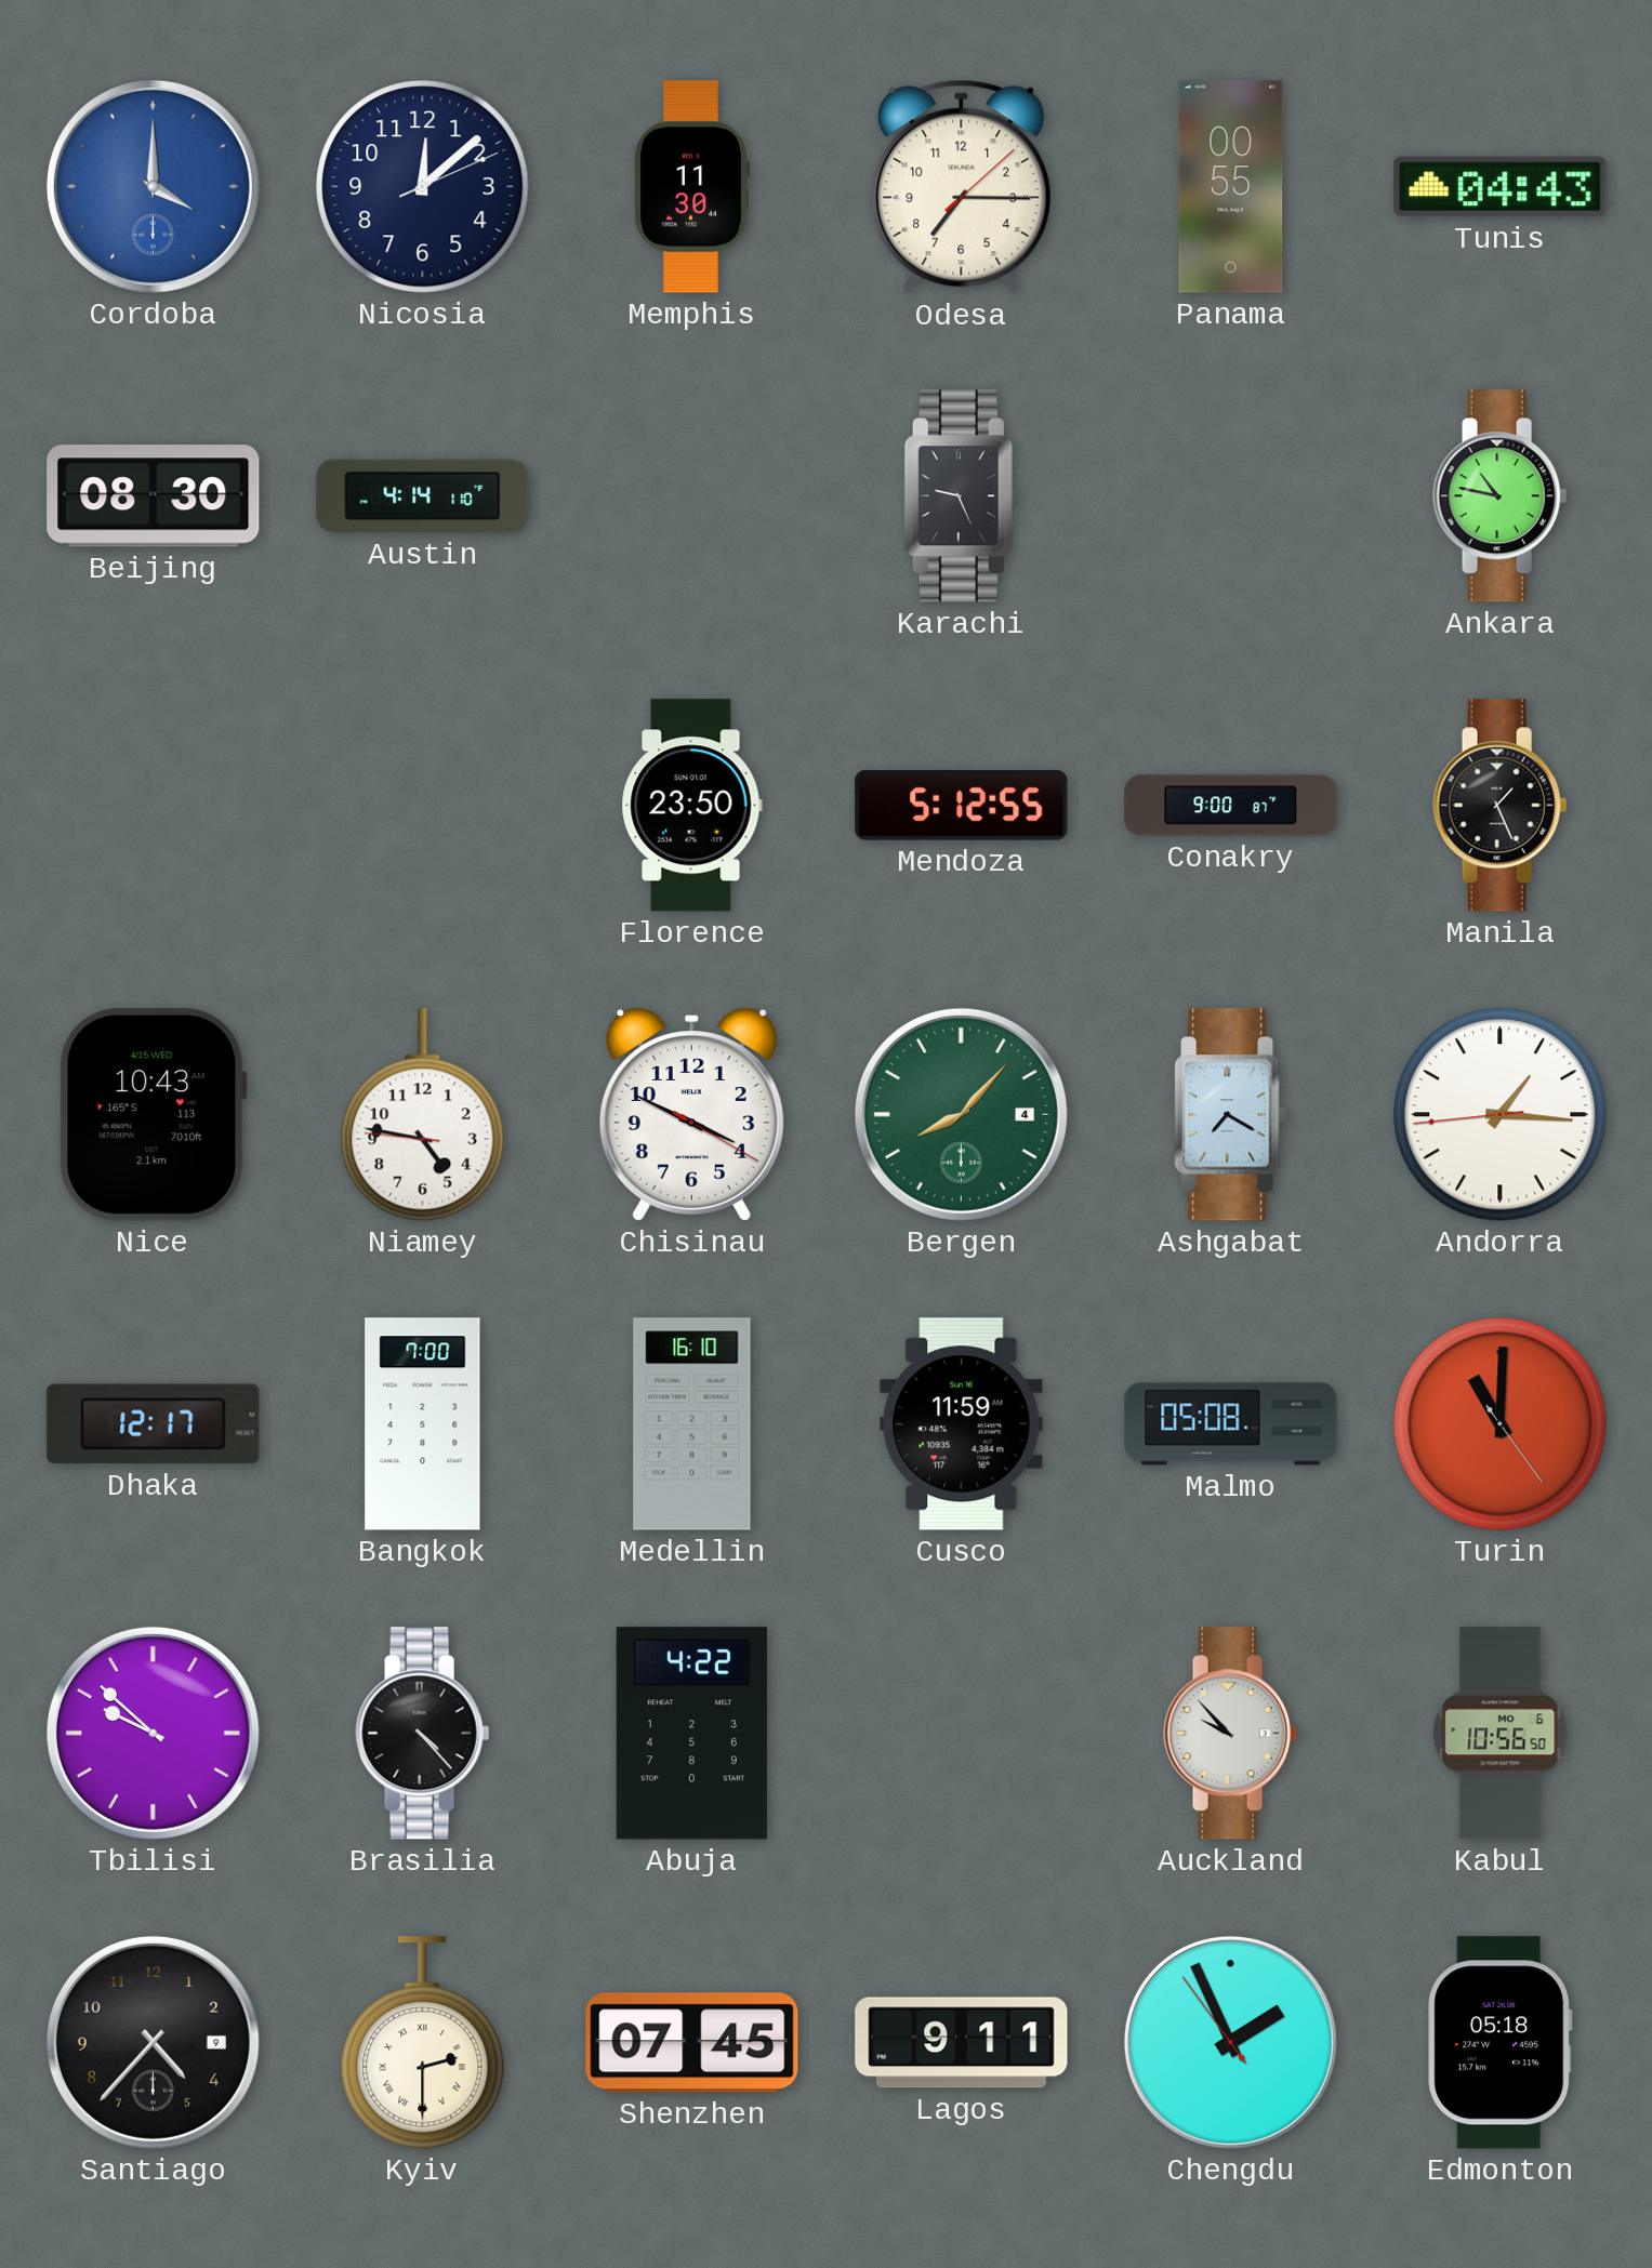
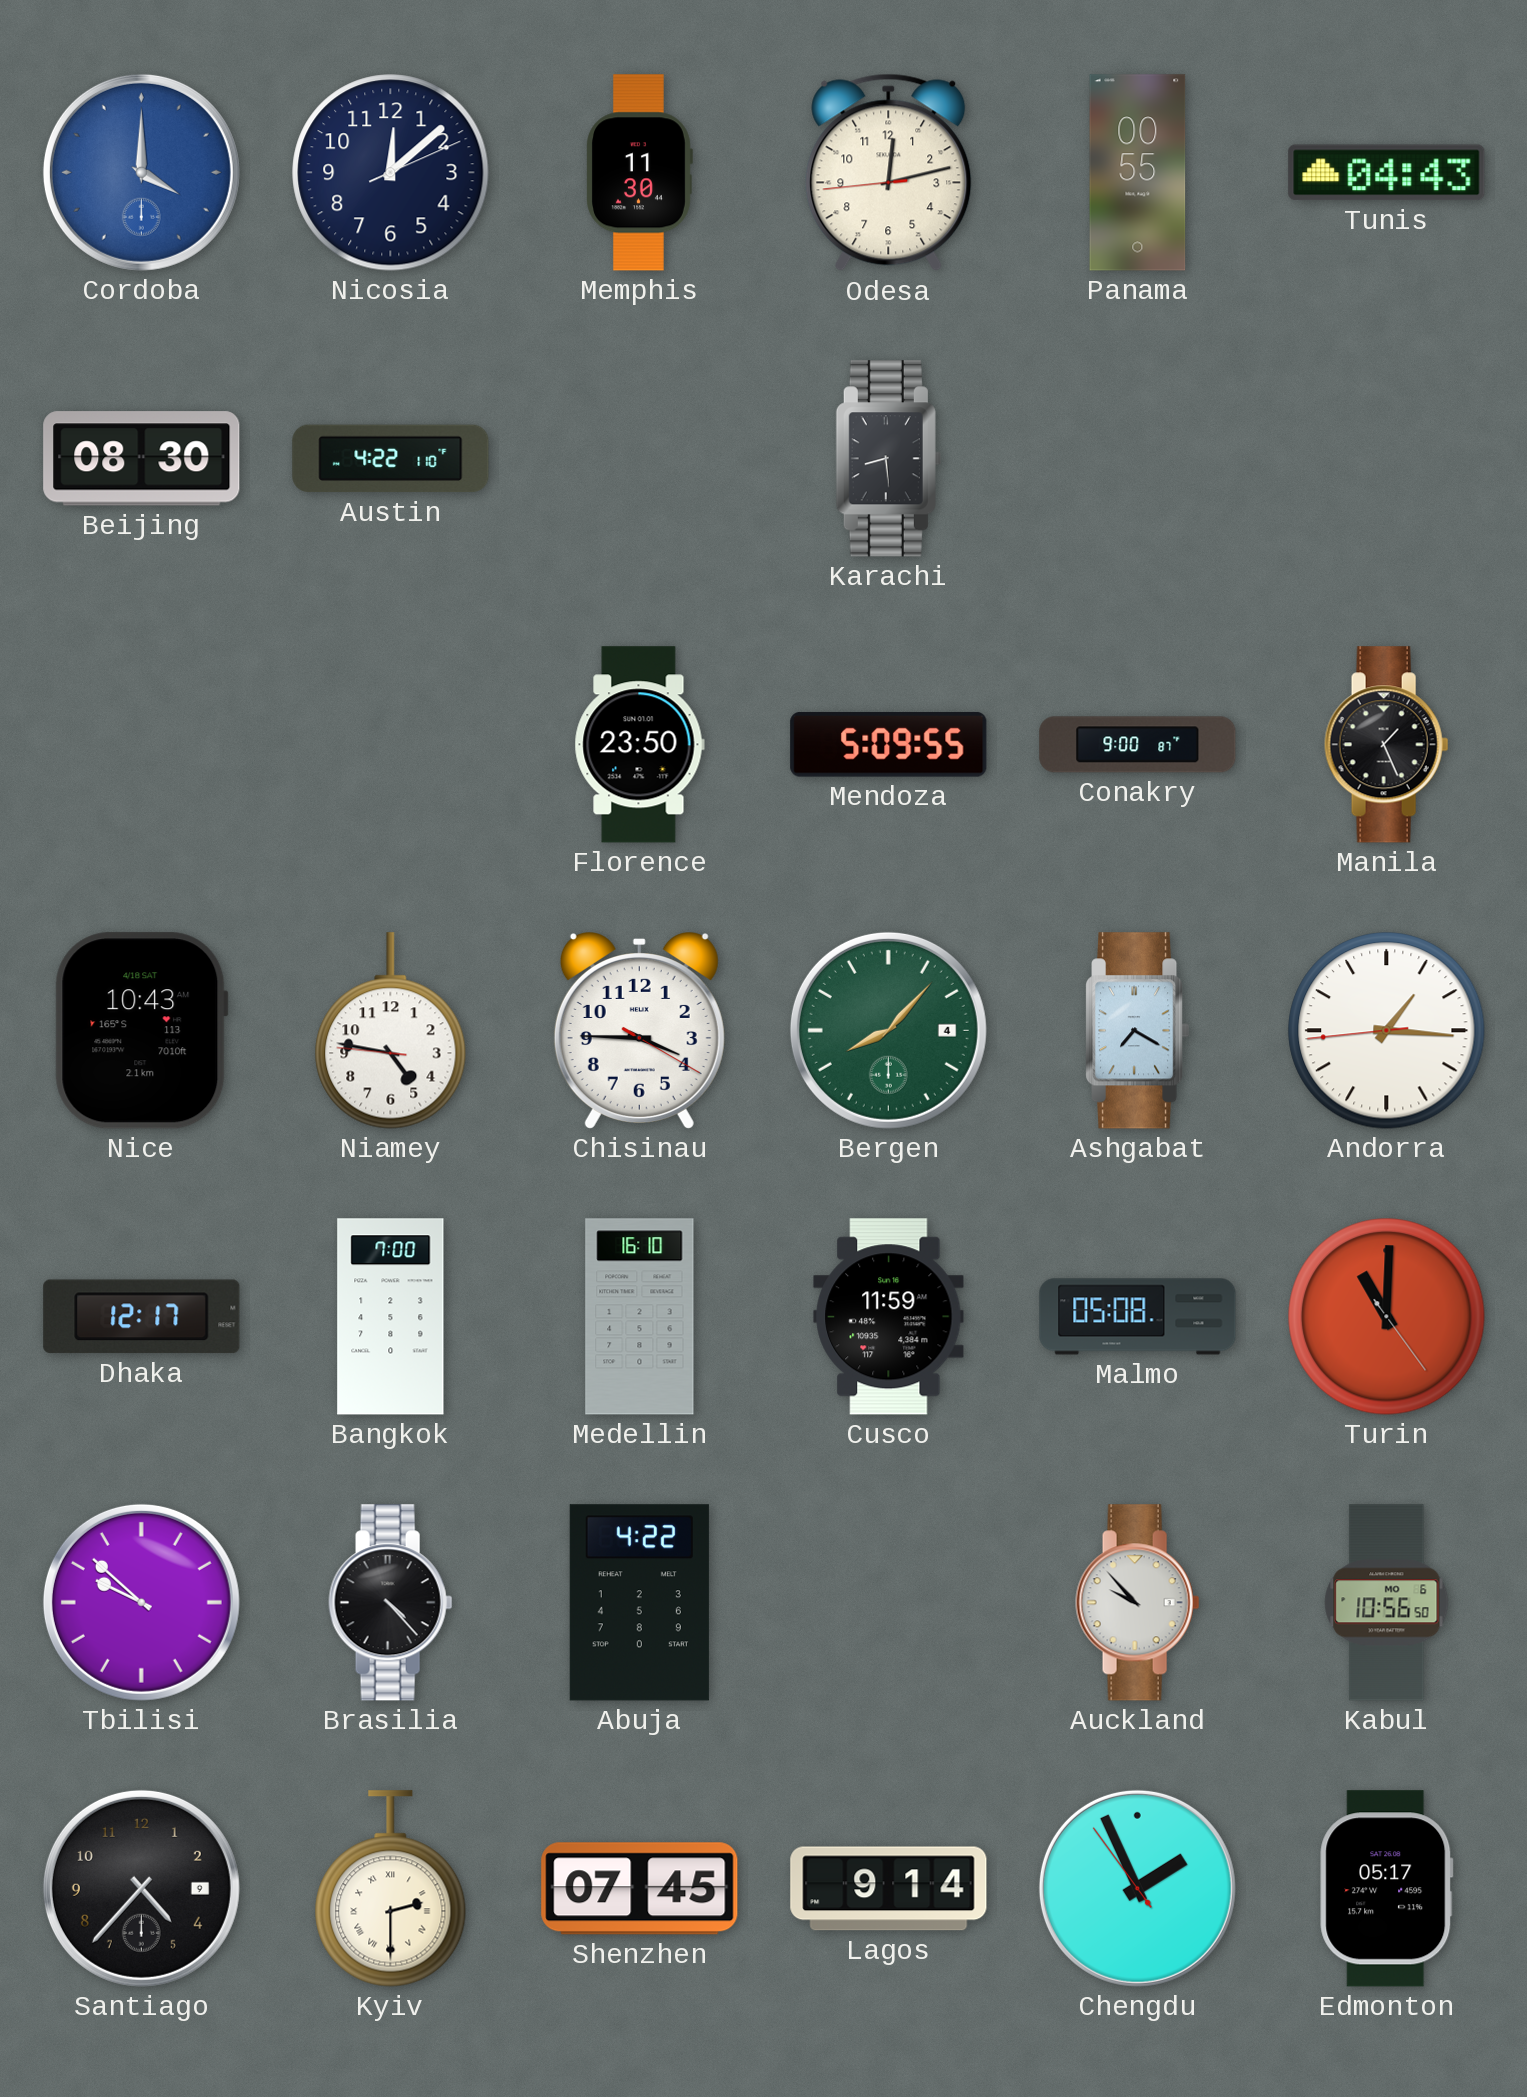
Odesa: 7:15 -> 12:12 (889, 173)
Austin: 4:14 -> 4:22 (391, 459)
Karachi: 9:26 -> 8:29 (888, 459)
Ankara: 10:47 -> none (1501, 496)
Mendoza: 5:12 -> 5:09 (889, 744)
Nice date: 4/15 WED -> 4/18 SAT (141, 1031)
Chisinau: 3:49 -> 3:45 (639, 1031)
Lagos: 9:11 -> 9:14 (889, 1889)
Edmonton: 05:18 -> 05:17 (1387, 1889)
